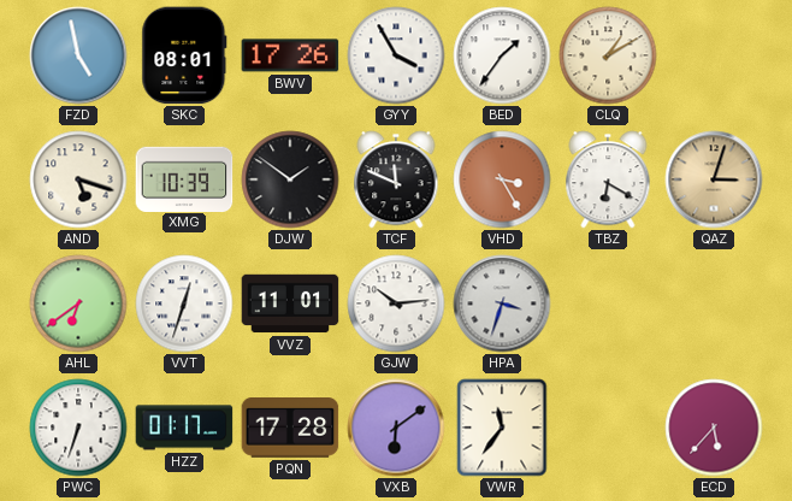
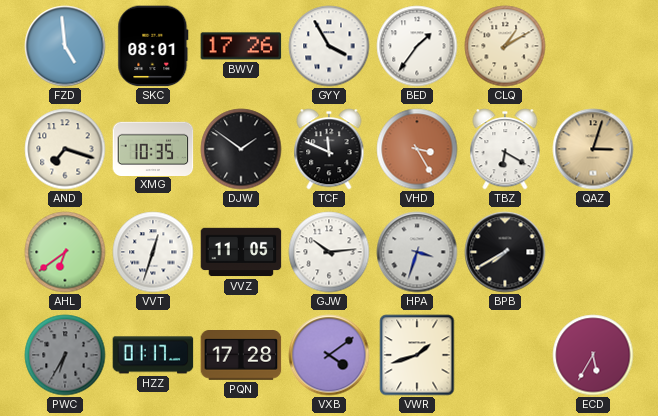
FZD: 4:58 -> 4:59 (65, 46)
AND: 5:18 -> 7:18 (65, 149)
XMG: 10:39 -> 10:35 (153, 148)
VVZ: 11:01 -> 11:05 (241, 252)
BPB: none -> 7:40 (505, 252)
PWC: 6:33 -> 6:35 (65, 355)
PWC dial: white -> grey (65, 355)
VXB: 6:09 -> 4:09 (329, 355)
VWR: 11:36 -> 1:42 (417, 355)
ECD: 5:37 -> 5:35 (593, 355)
